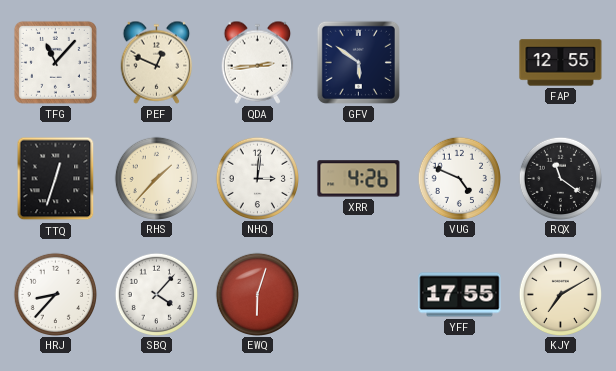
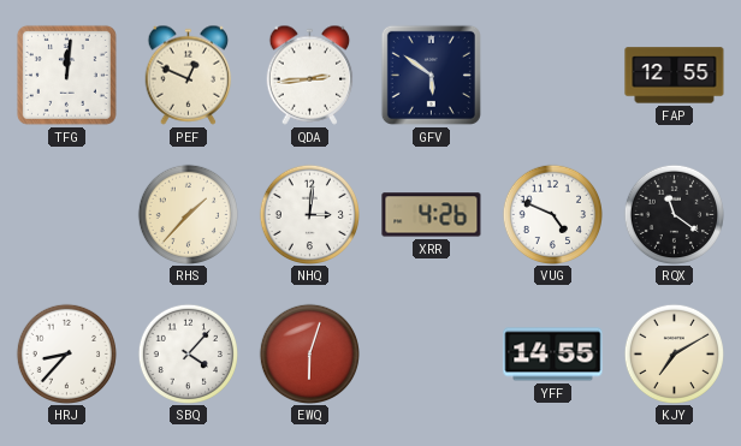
TFG: 11:07 -> 12:01 (66, 75)
TTQ: 12:33 -> none (56, 179)
YFF: 17:55 -> 14:55 (553, 355)
